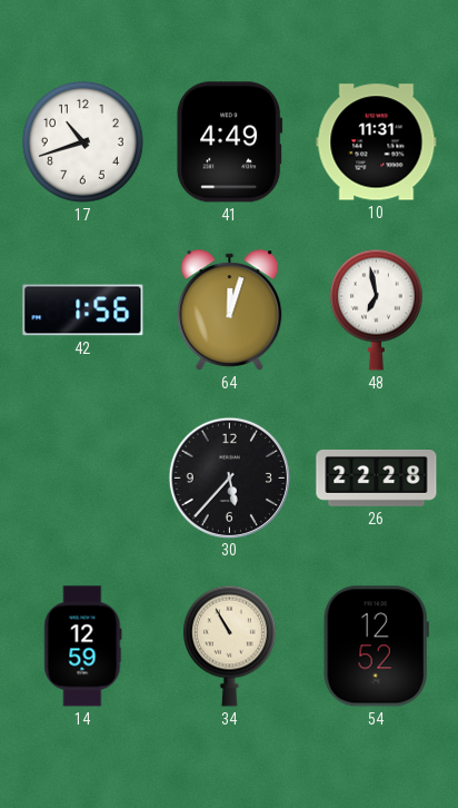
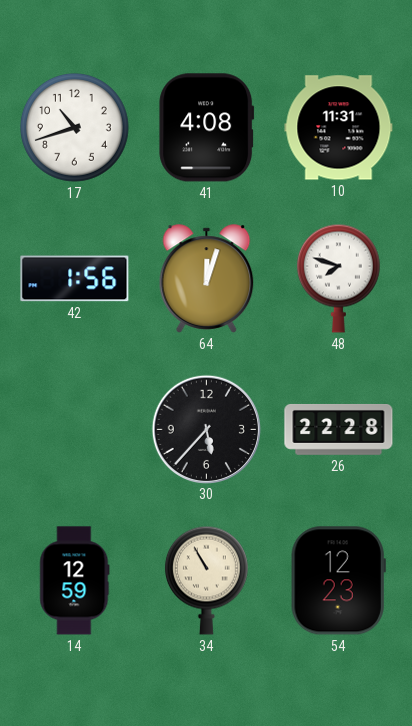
41: 4:49 -> 4:08 (207, 128)
48: 6:58 -> 7:48 (338, 278)
54: 12:52 -> 12:23 (338, 581)
